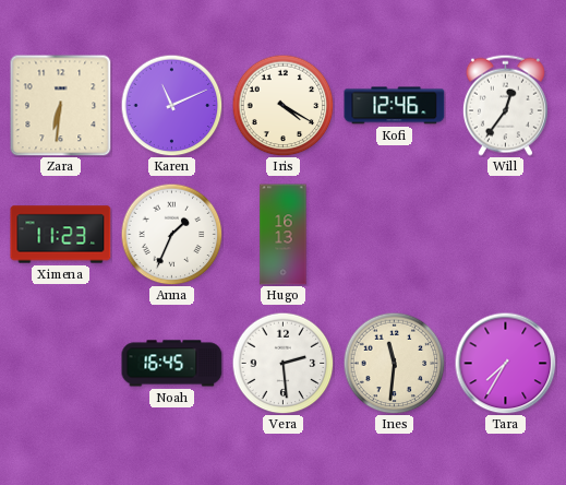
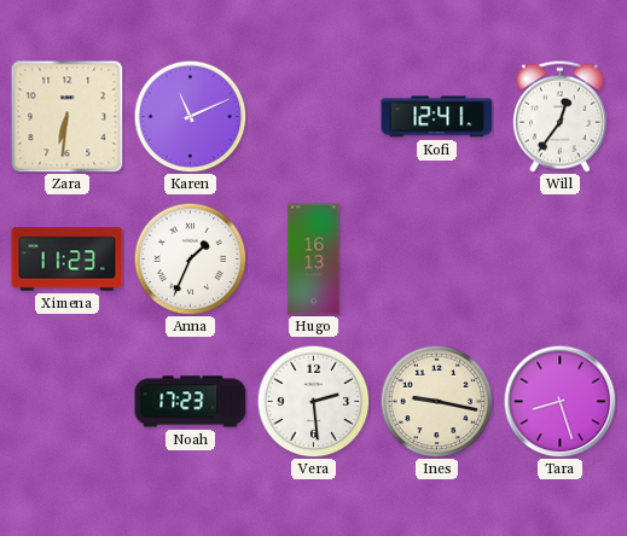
Iris: 4:20 -> none (282, 105)
Kofi: 12:46 -> 12:41 (437, 117)
Noah: 16:45 -> 17:23 (191, 402)
Ines: 11:31 -> 9:17 (436, 401)
Tara: 7:35 -> 8:27 (559, 401)
